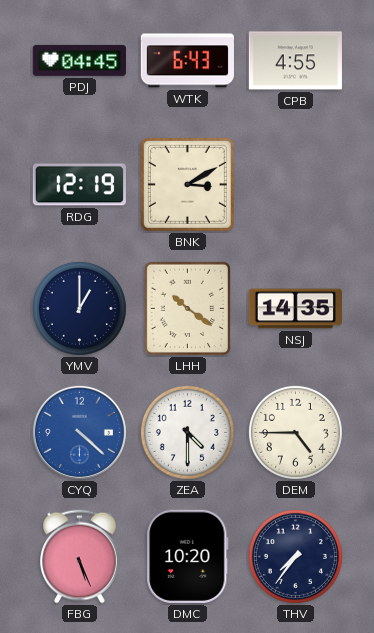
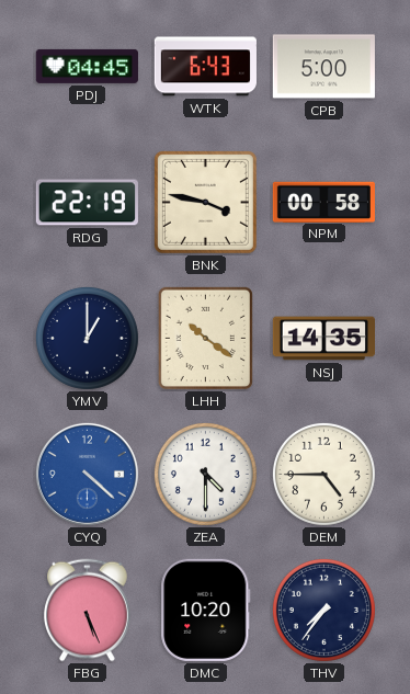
CPB: 4:55 -> 5:00 (323, 67)
RDG: 12:19 -> 22:19 (87, 203)
BNK: 3:10 -> 3:47 (205, 202)
NPM: none -> 00:58 (323, 202)
